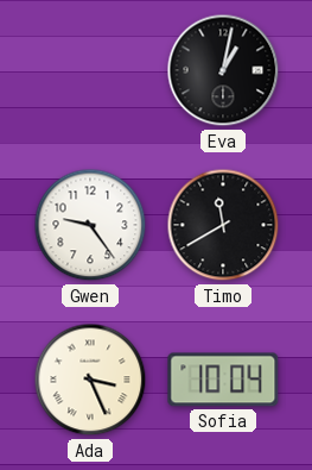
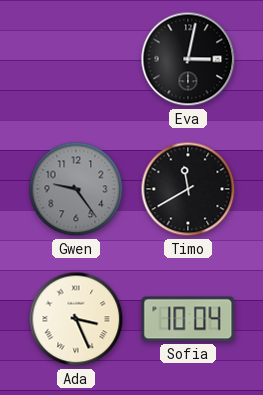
Eva: 1:02 -> 3:02 (188, 59)
Gwen dial: white -> grey (76, 189)
